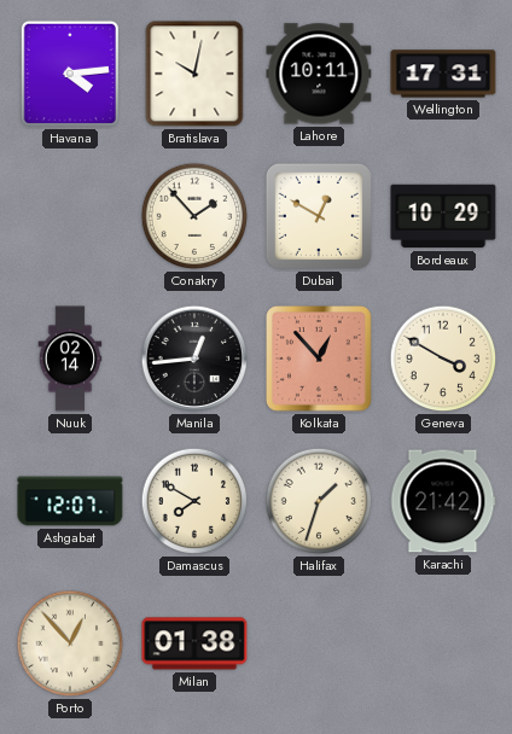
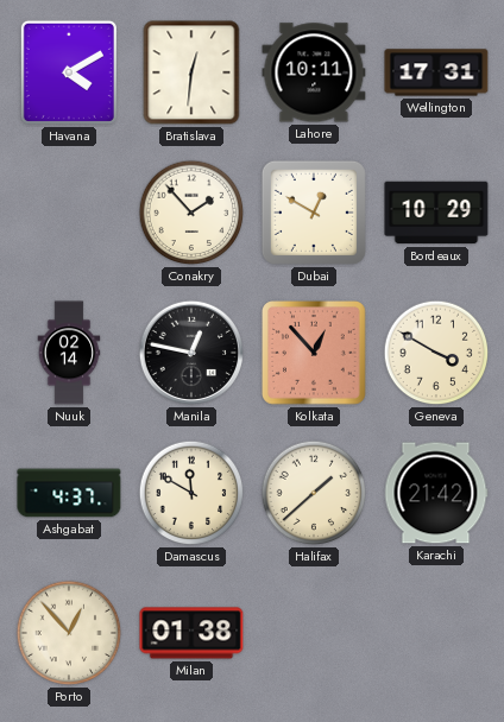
Havana: 4:14 -> 4:10 (69, 72)
Bratislava: 10:02 -> 12:31 (191, 72)
Manila: 12:44 -> 12:47 (191, 353)
Ashgabat: 12:07 -> 4:37 (69, 493)
Damascus: 7:50 -> 11:50 (191, 493)
Halifax: 1:33 -> 1:38 (314, 493)
